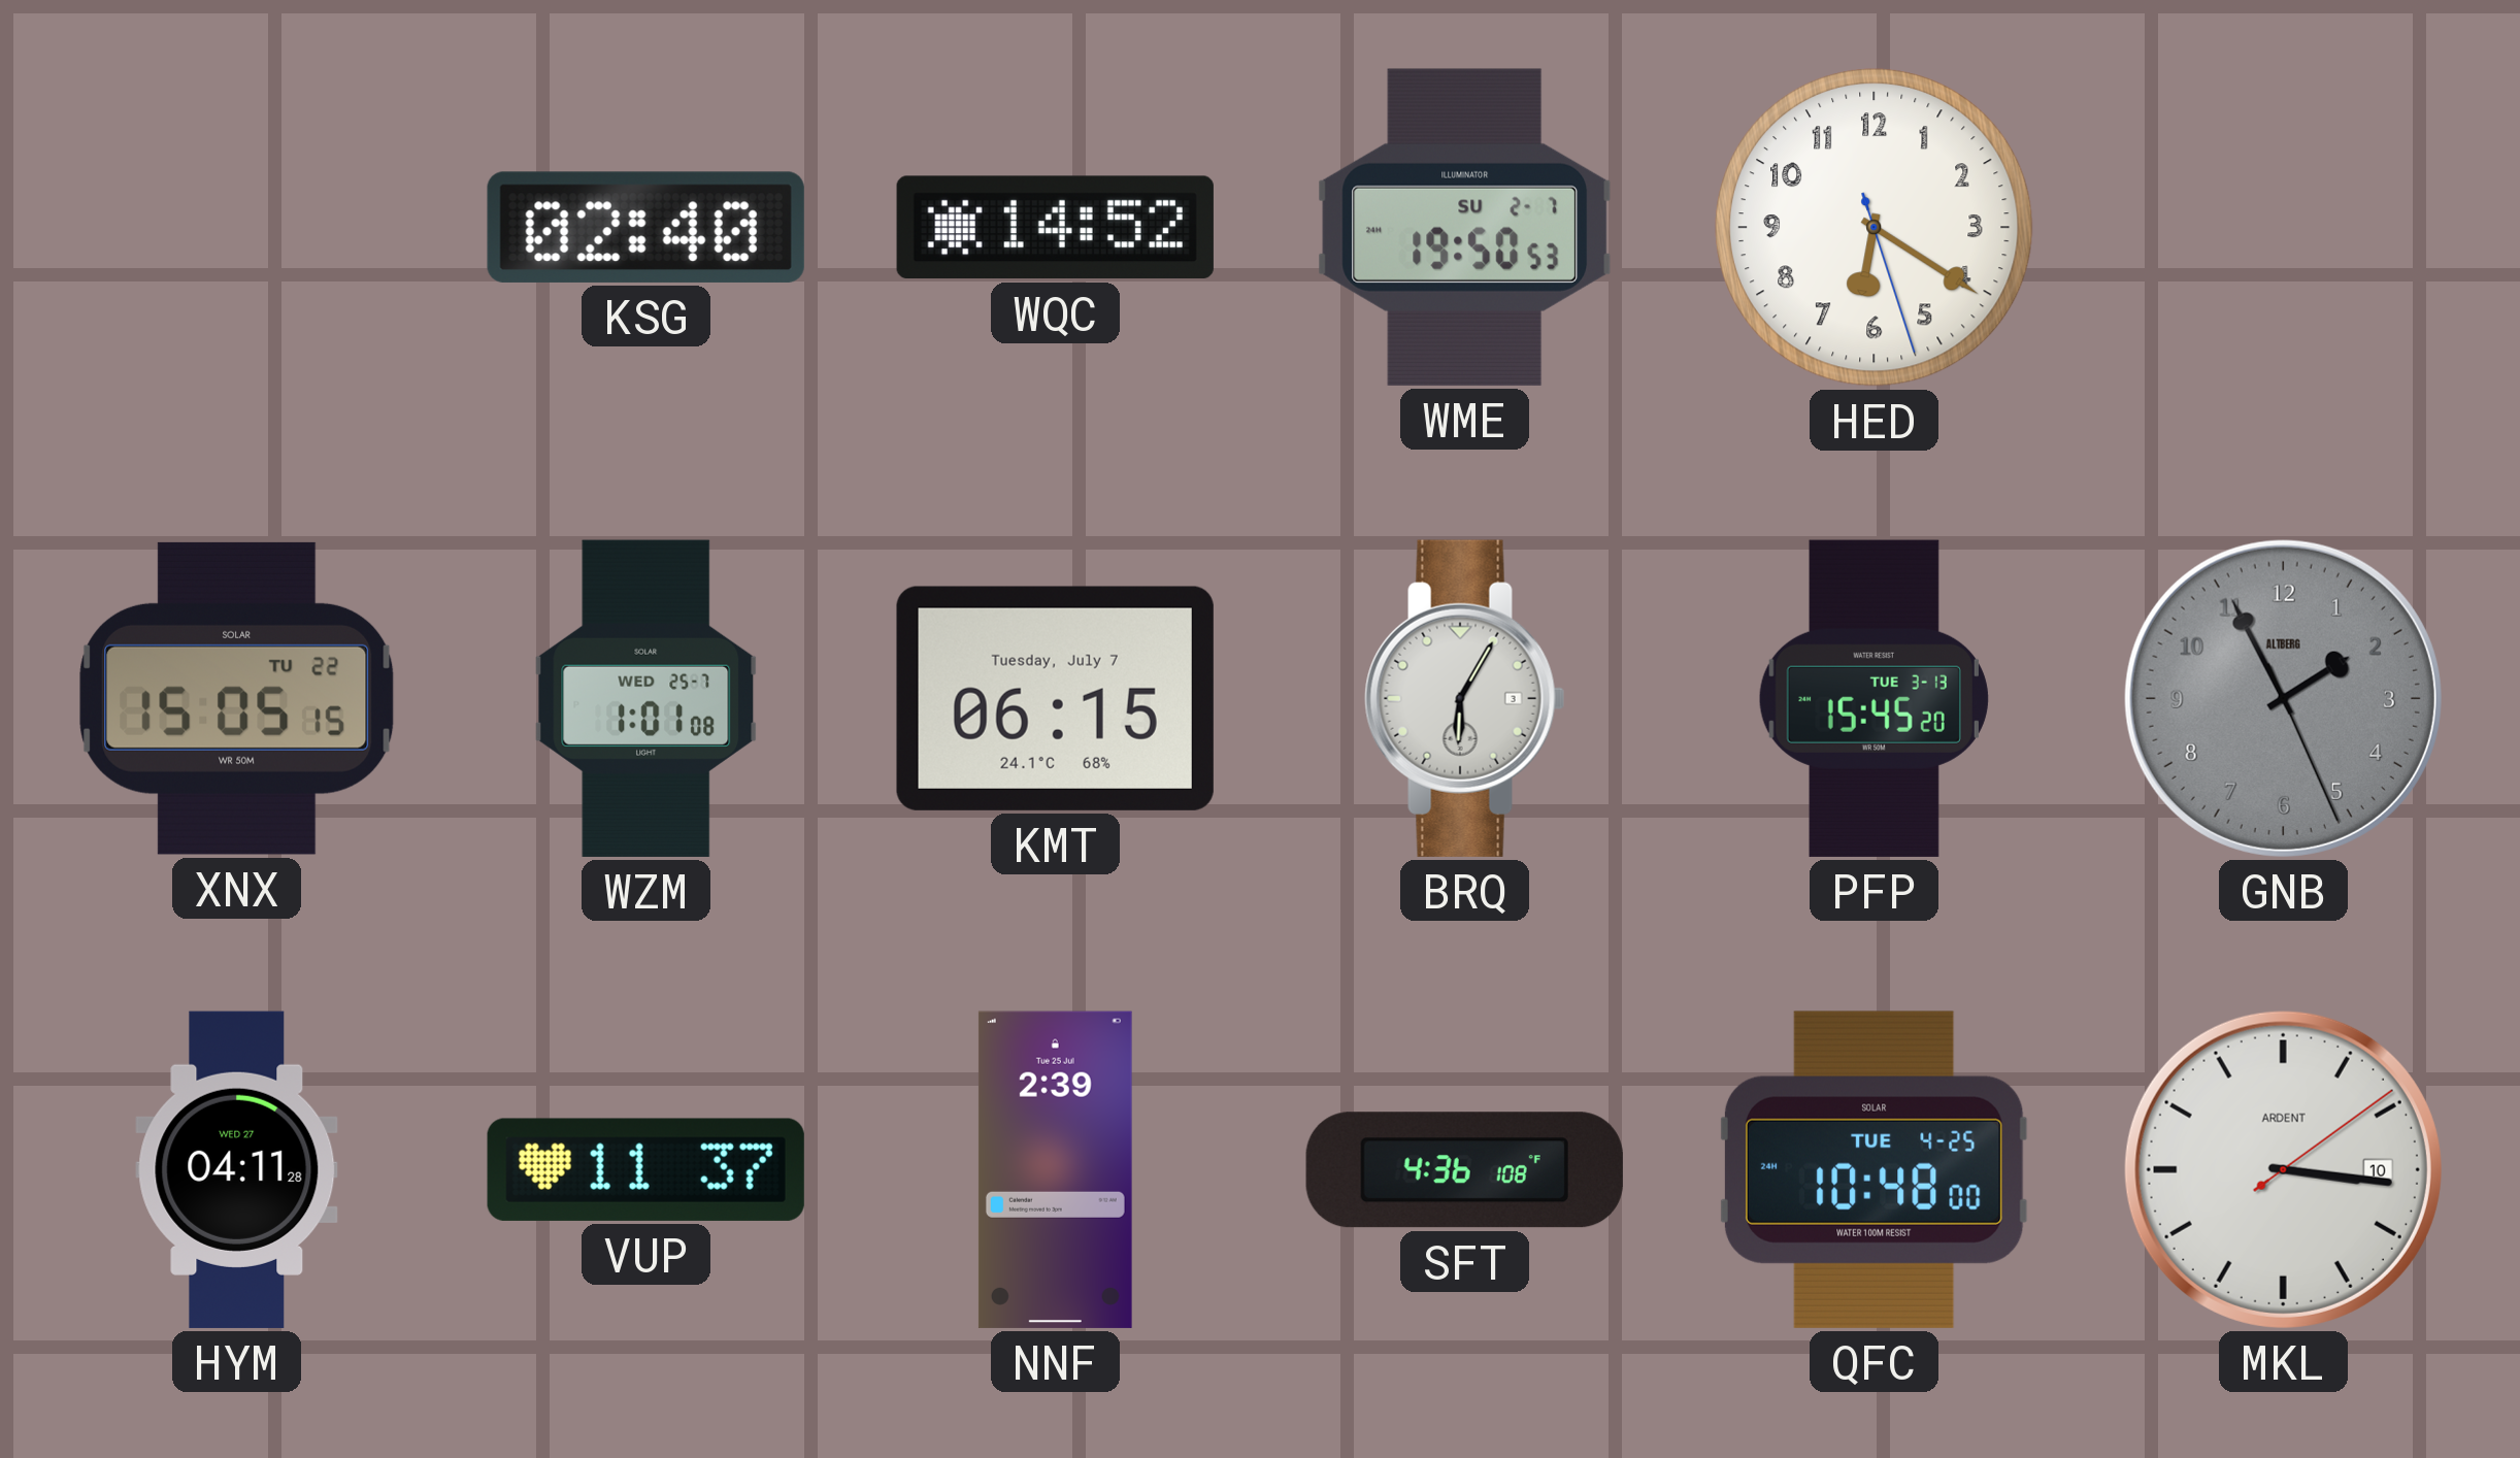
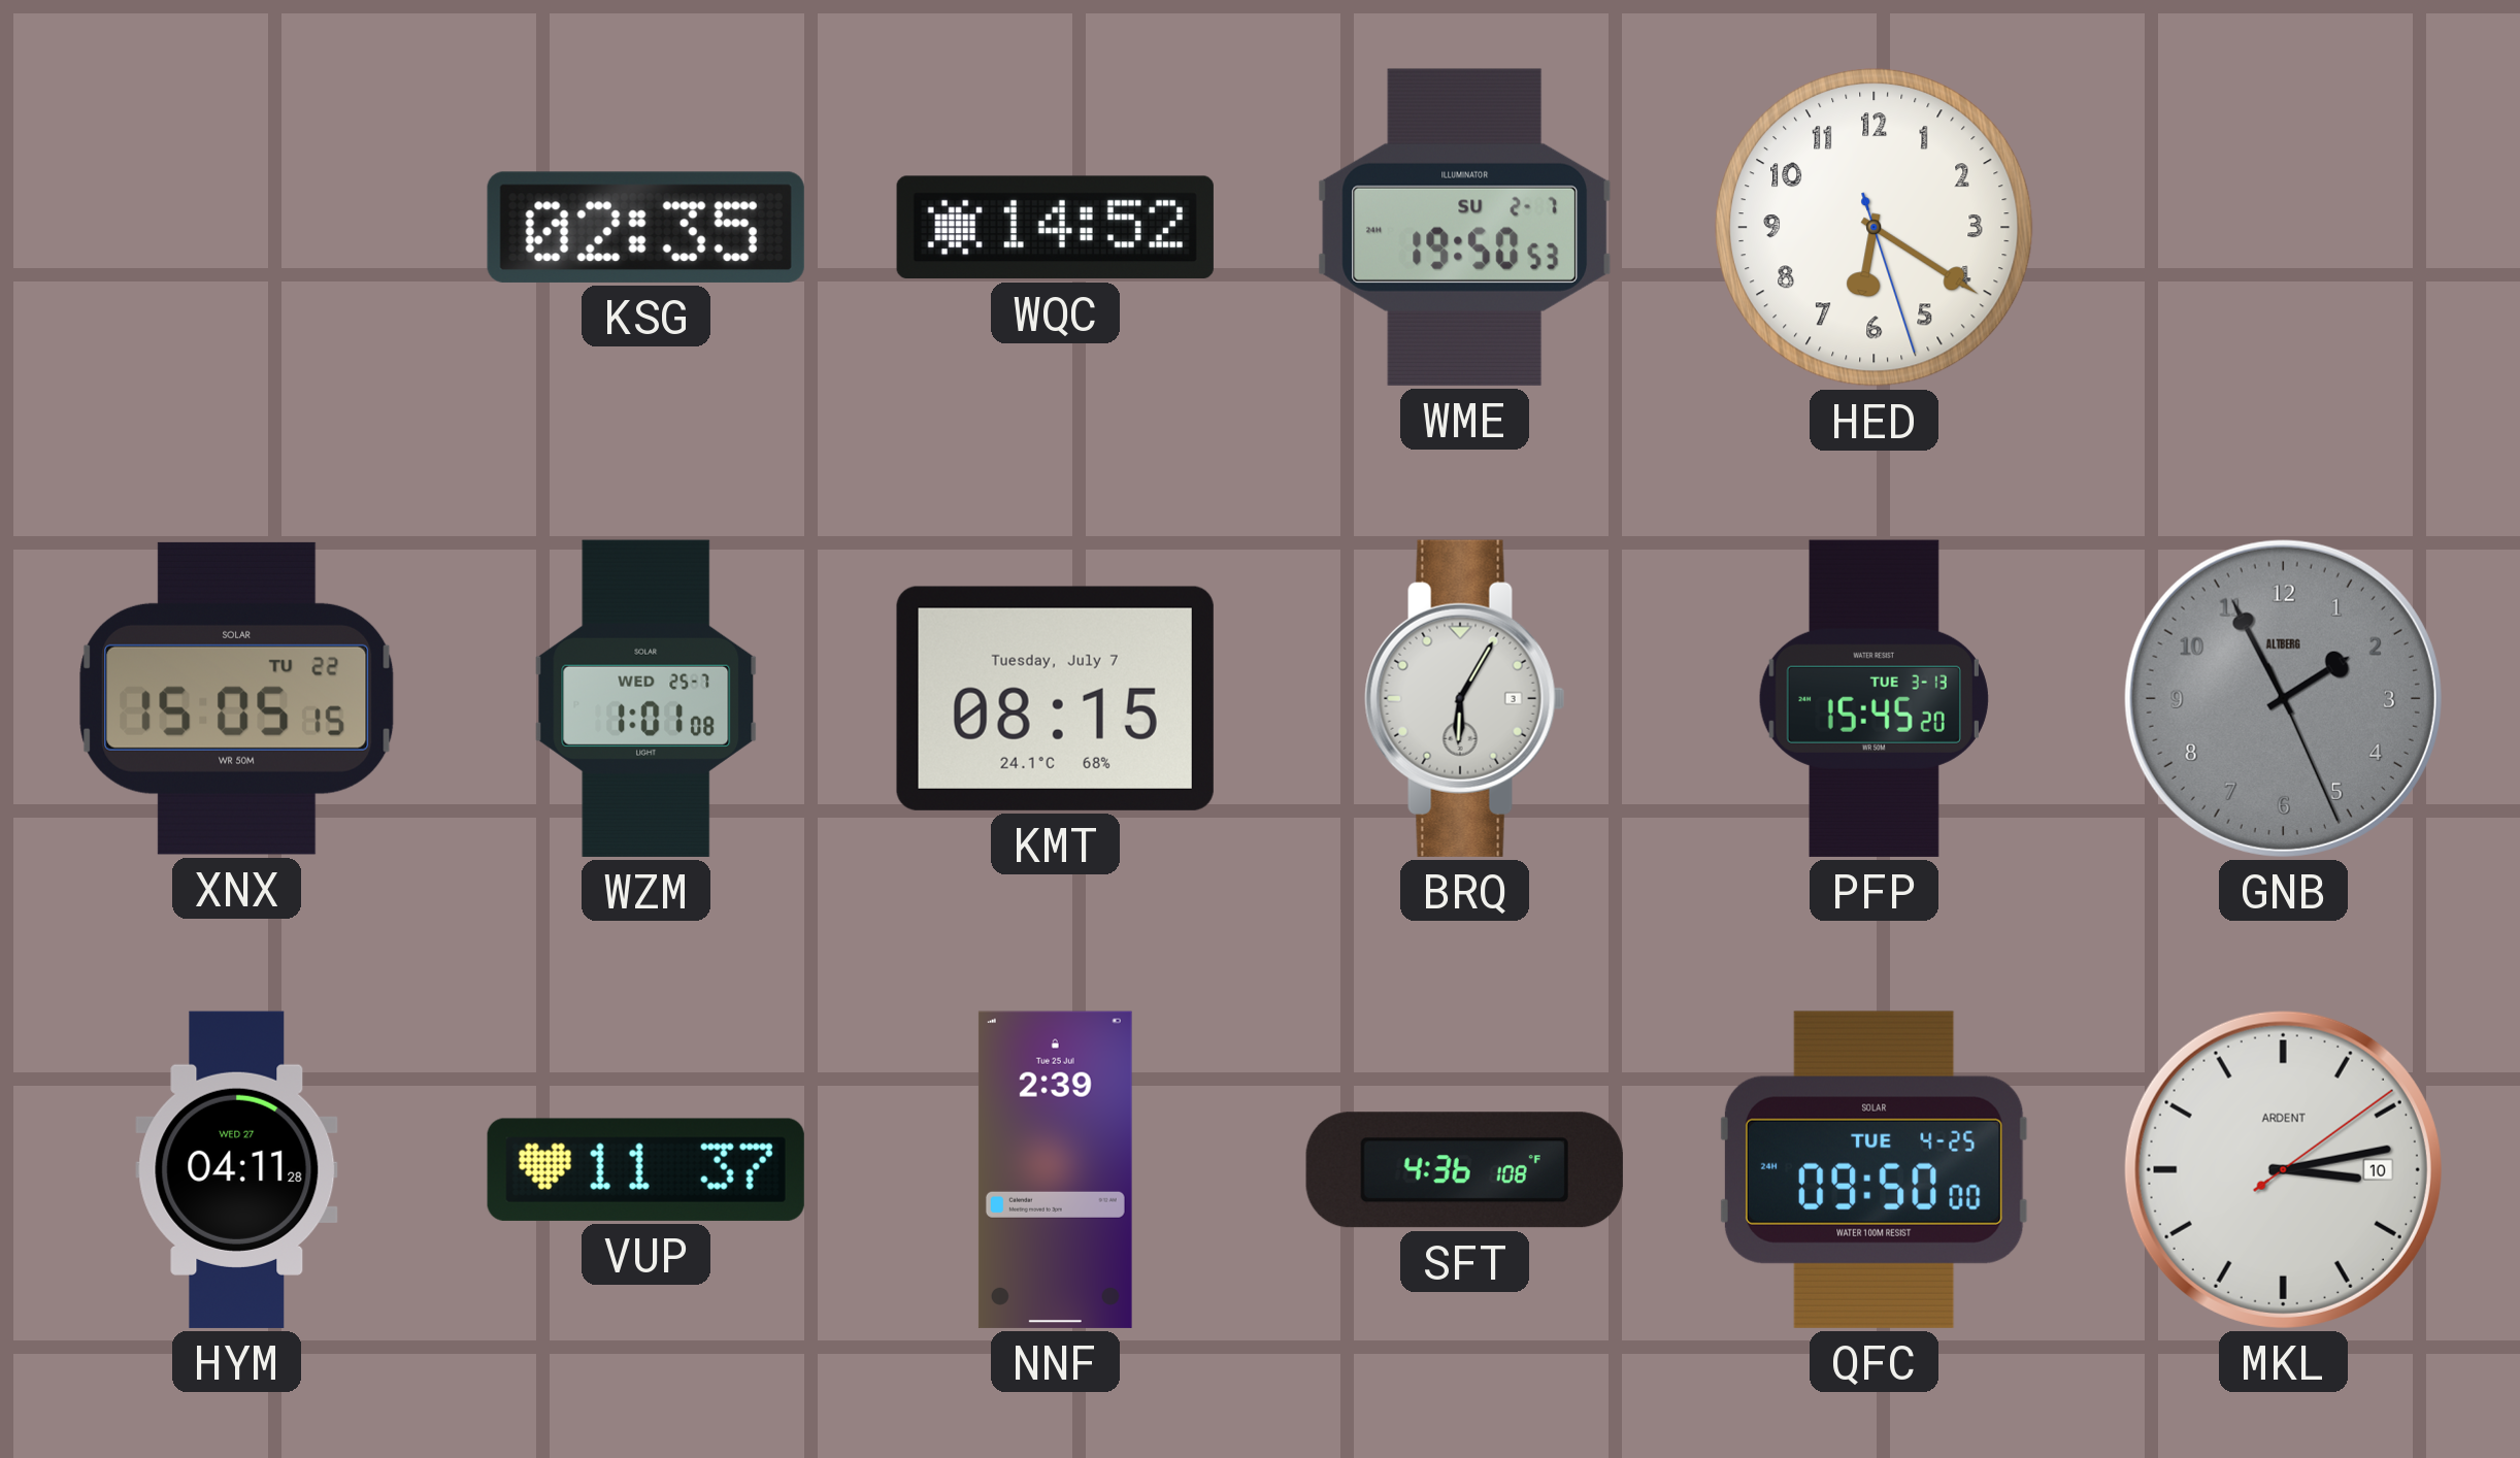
KSG: 02:40 -> 02:35 (645, 227)
KMT: 06:15 -> 08:15 (1055, 698)
QFC: 10:48 -> 09:50 (1874, 1169)
MKL: 3:16 -> 3:13 (2283, 1169)
